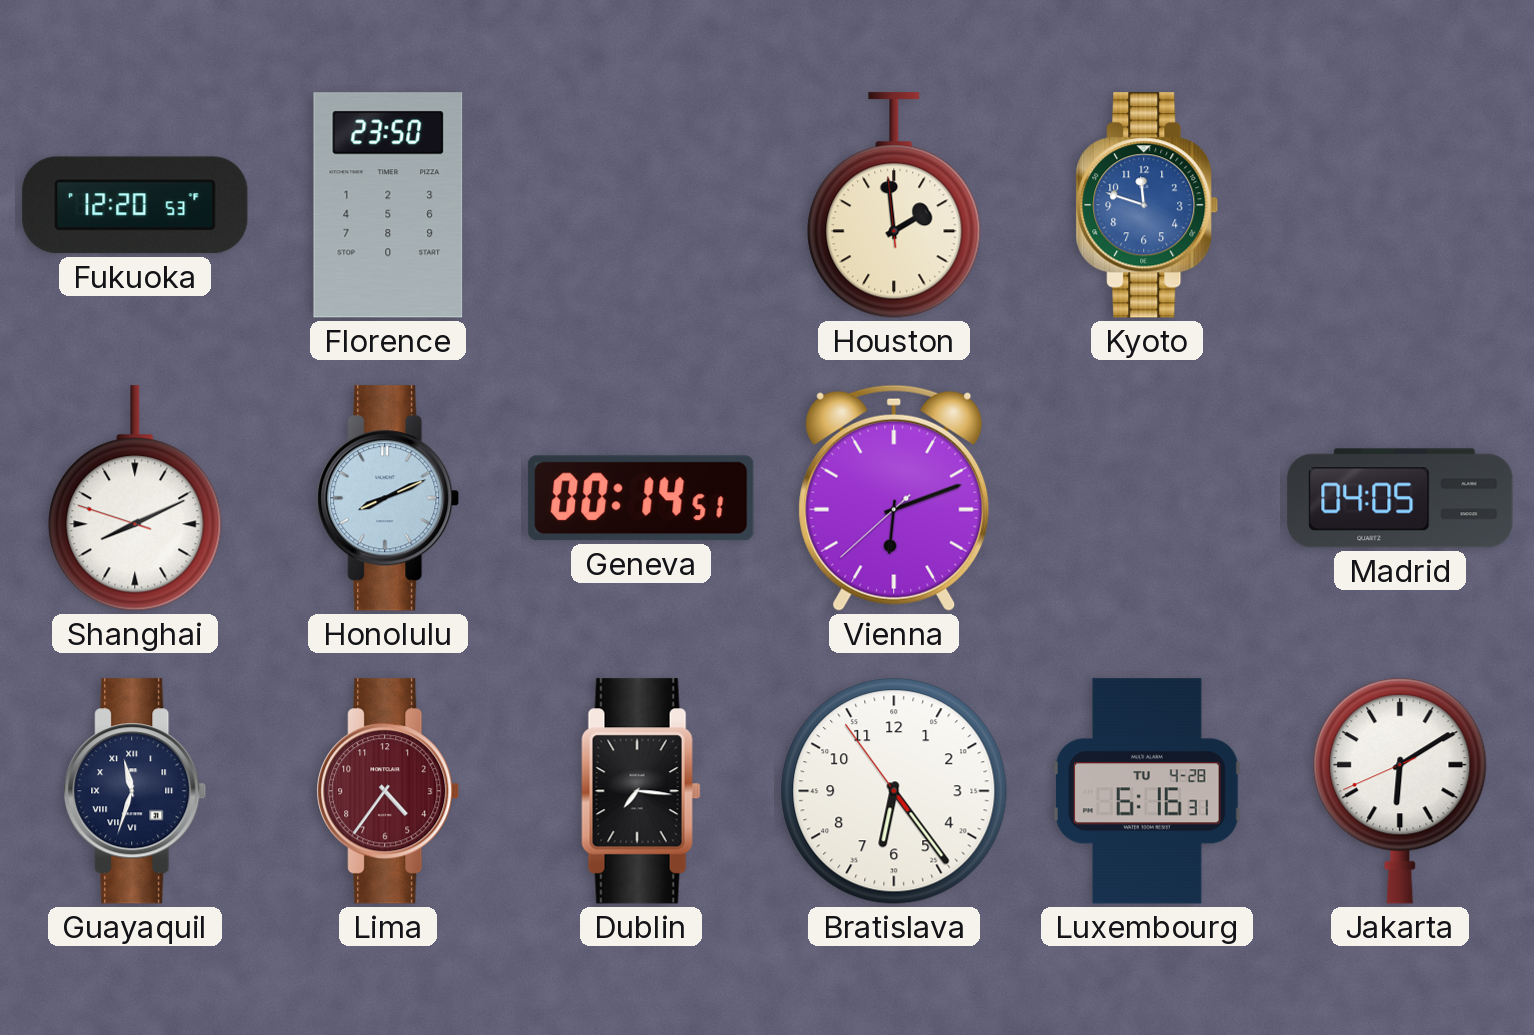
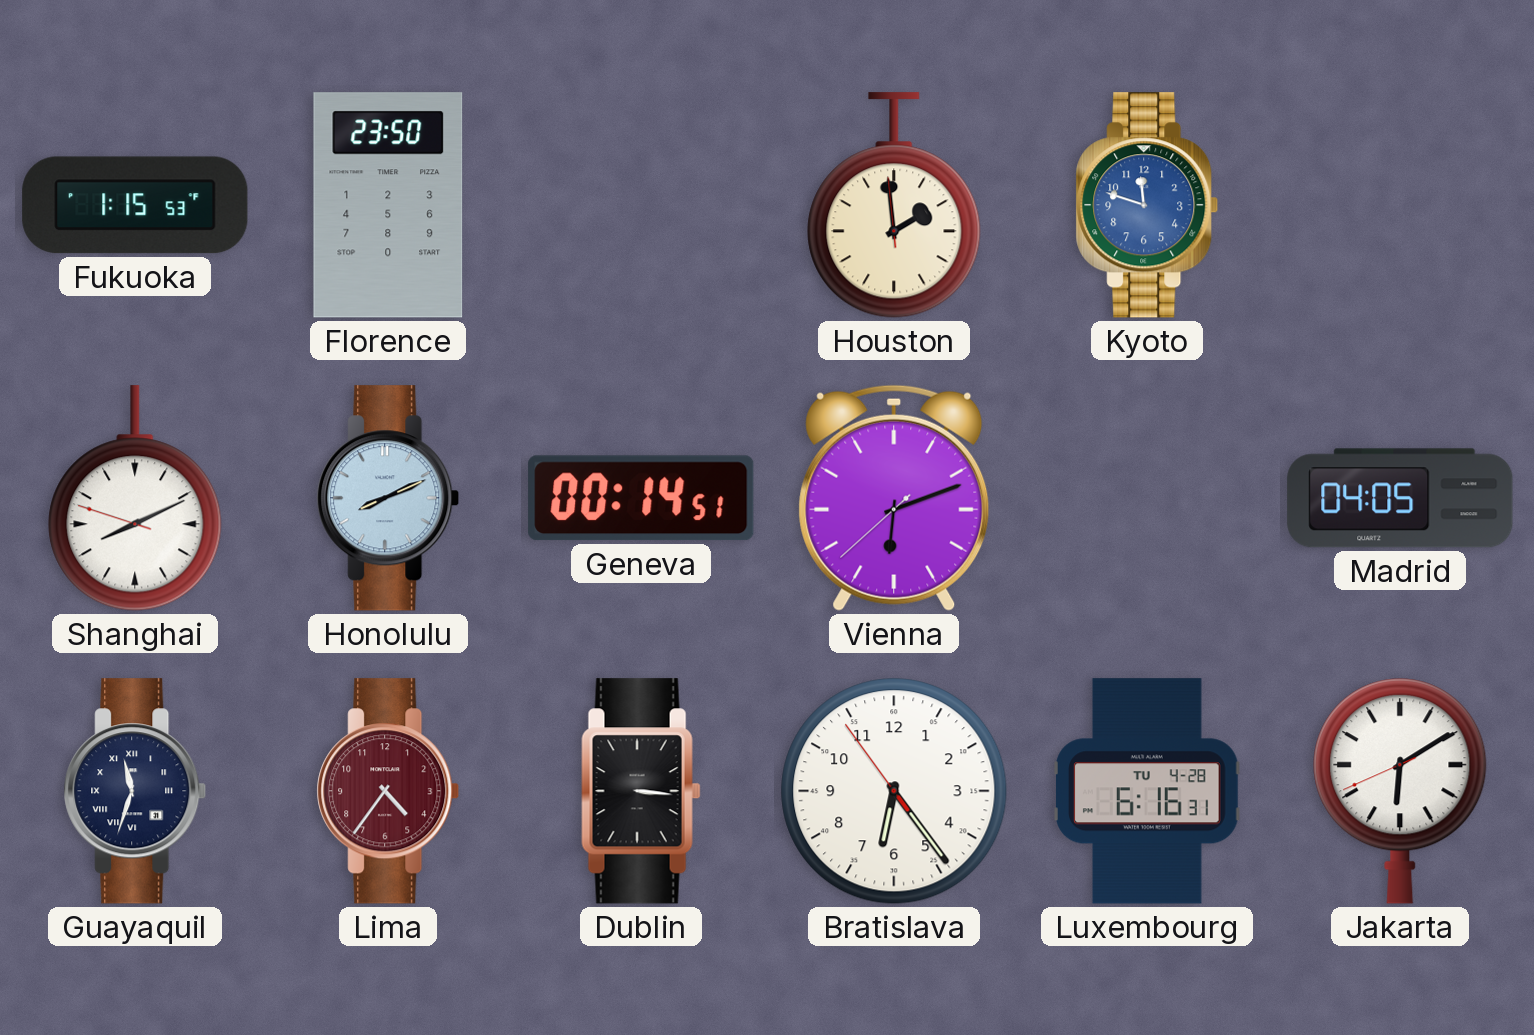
Fukuoka: 12:20 -> 1:15 (135, 205)
Dublin: 7:16 -> 3:16 (641, 791)
